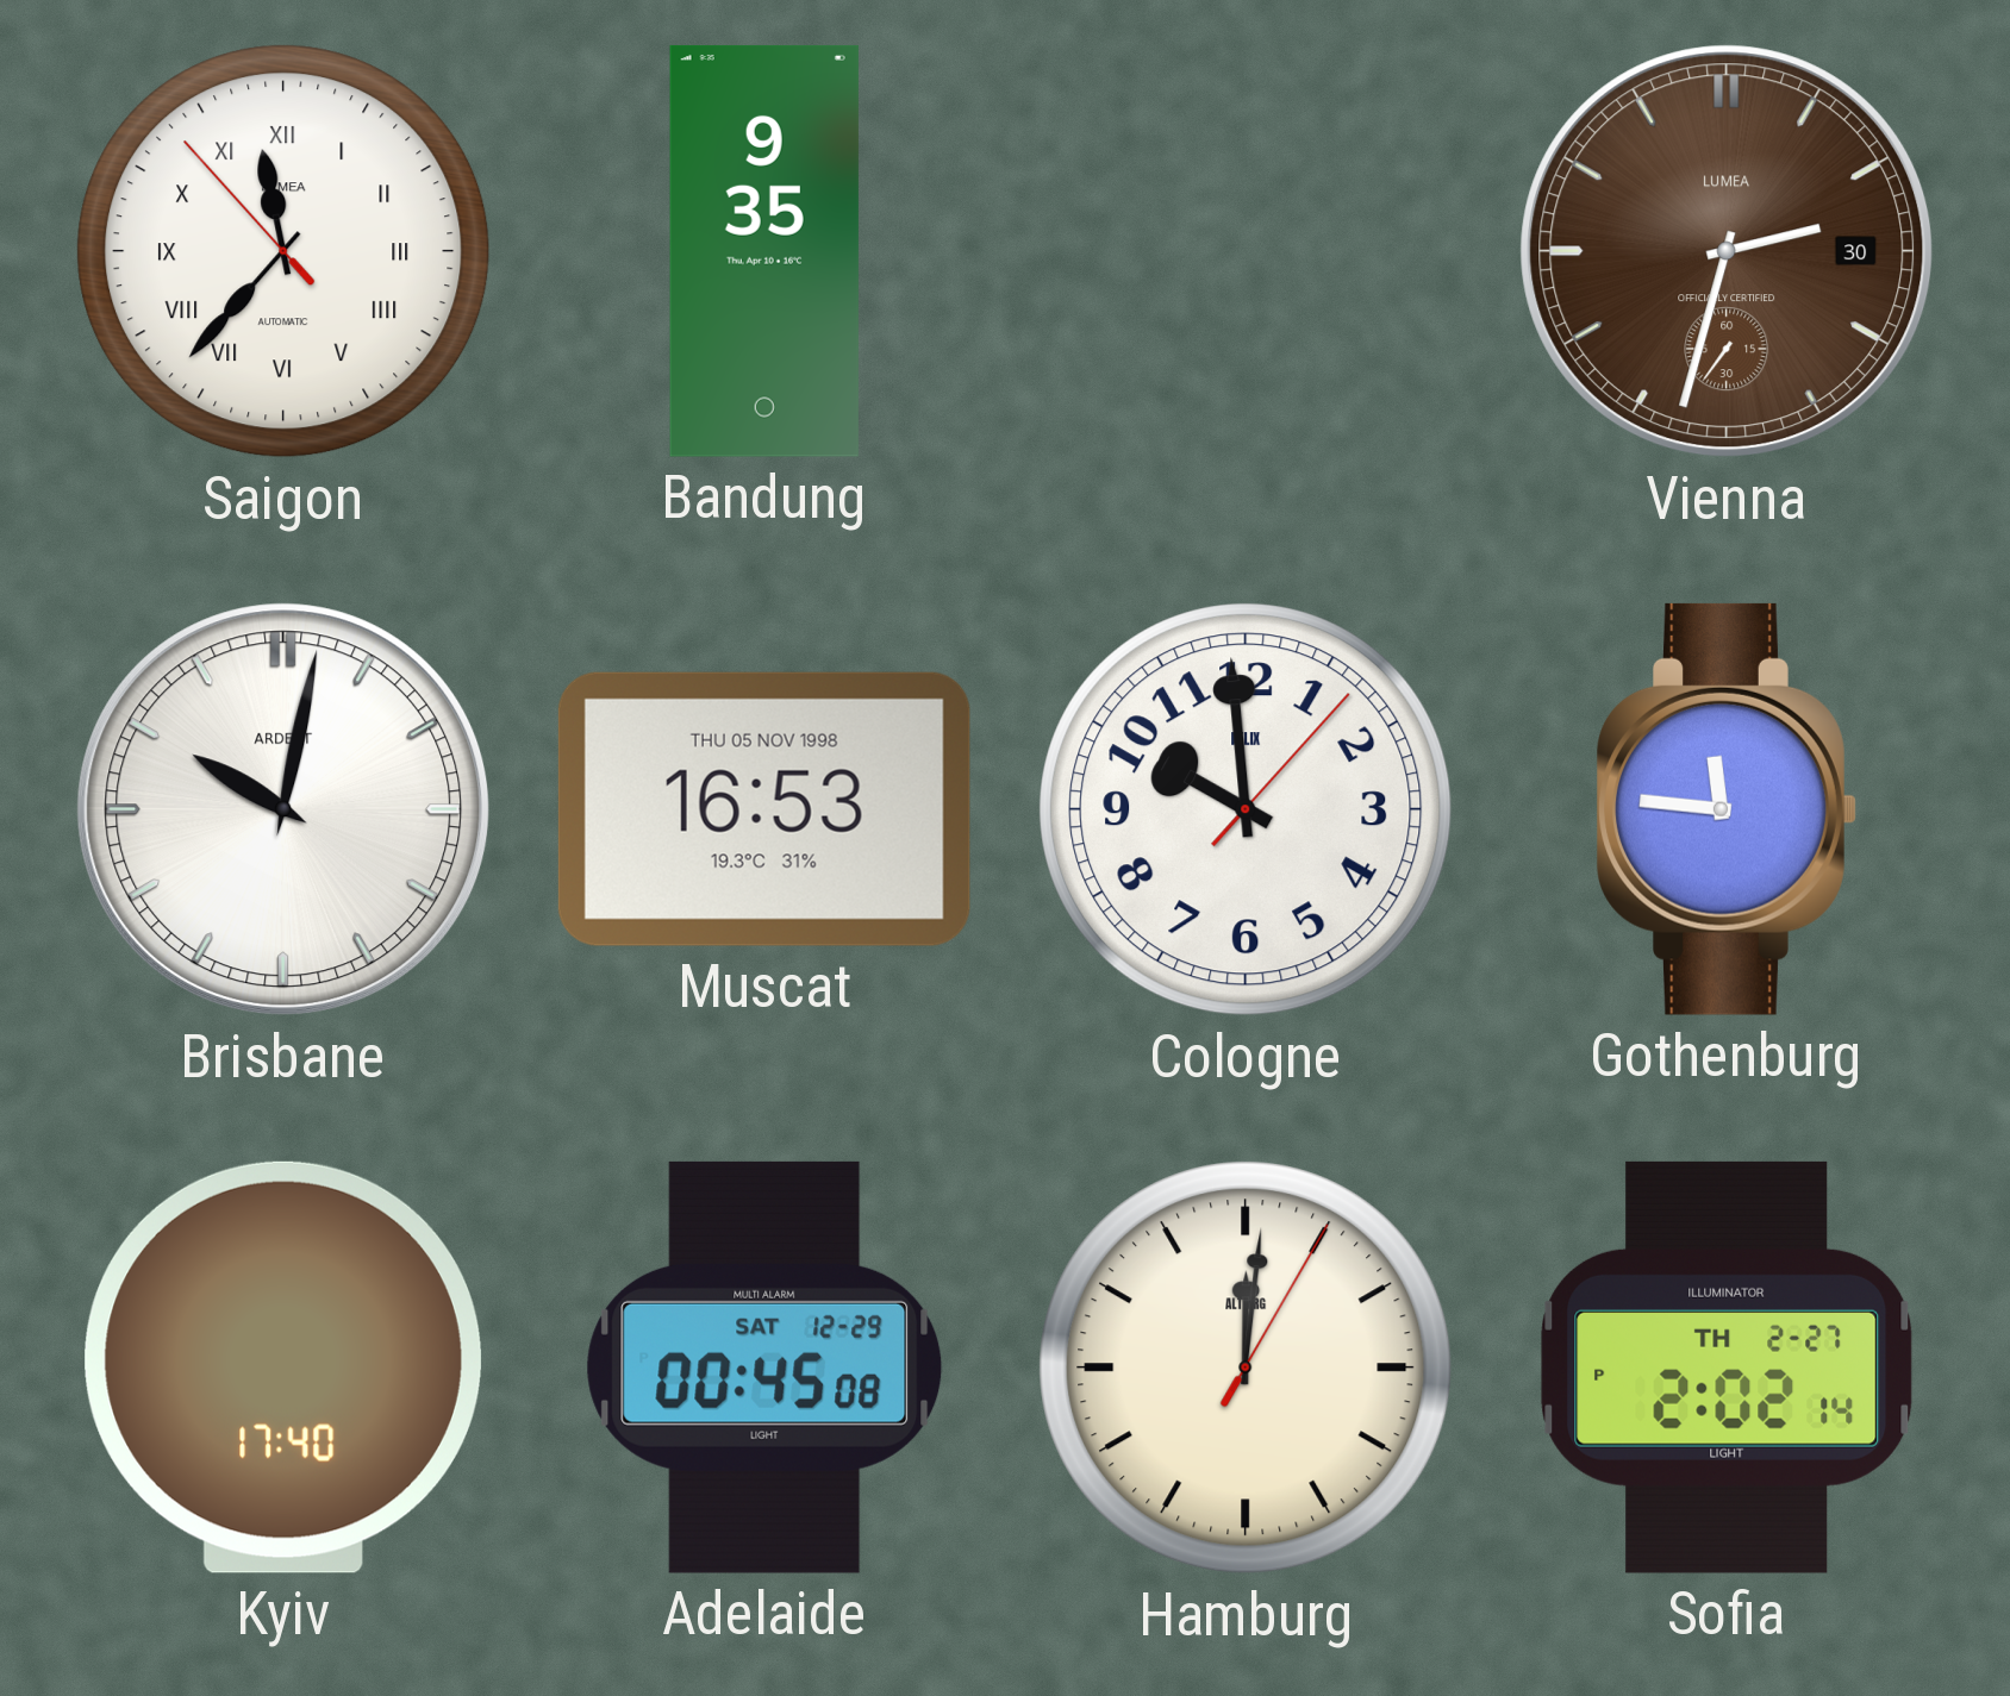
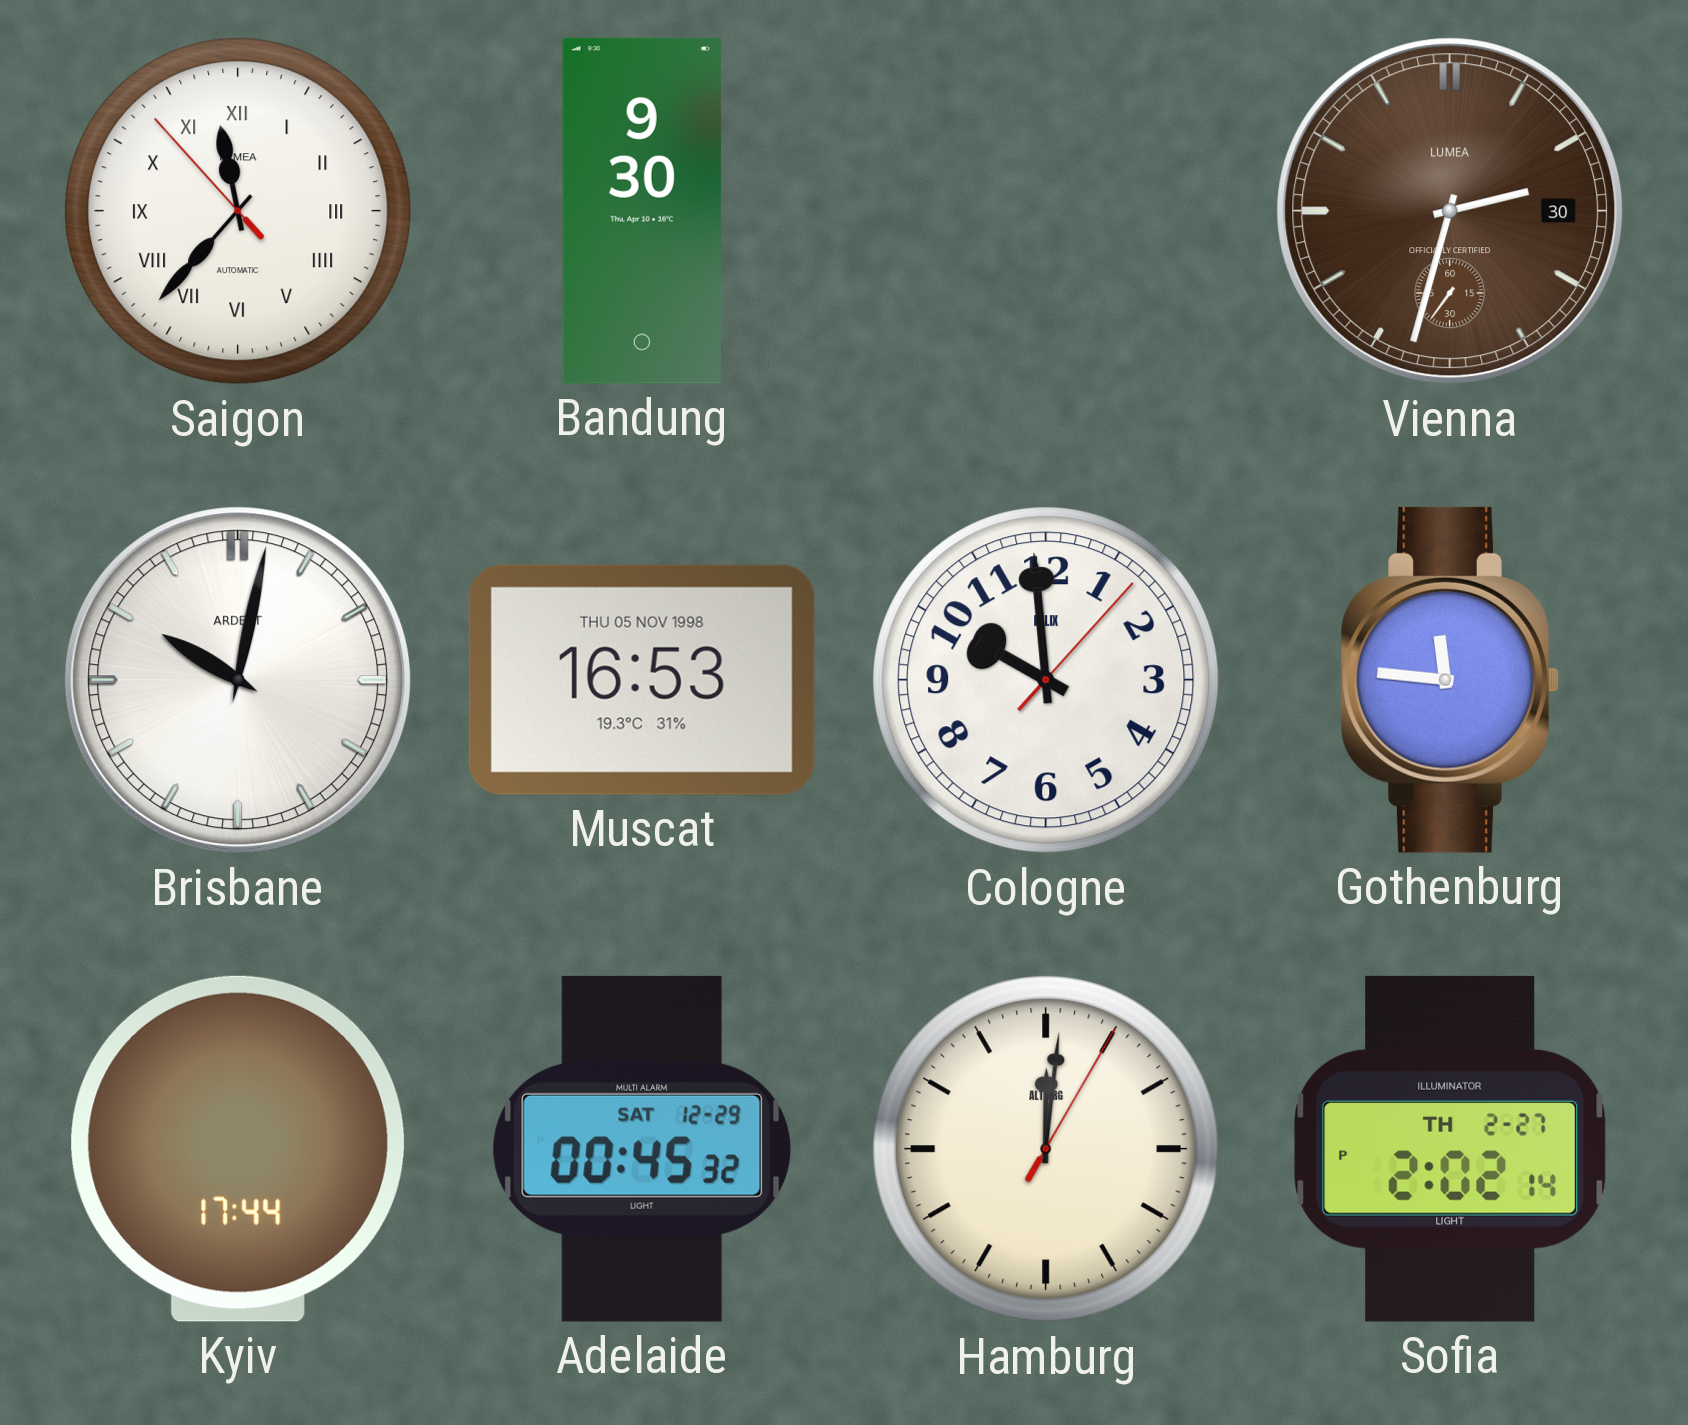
Bandung: 9:35 -> 9:30 (642, 211)
Kyiv: 17:40 -> 17:44 (238, 1149)
Adelaide: 00:45:08 -> 00:45:32 (642, 1149)
